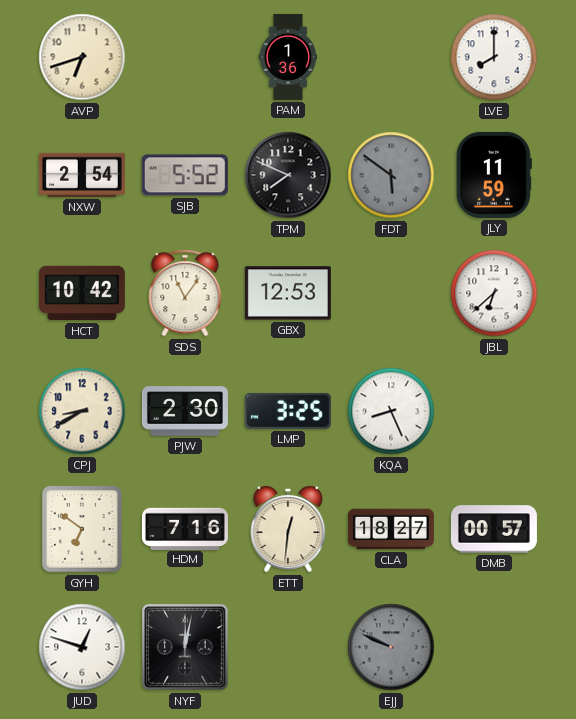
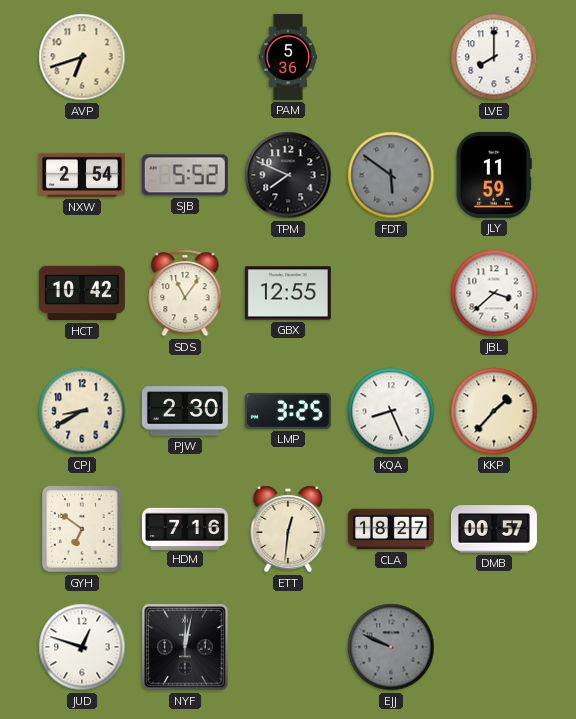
PAM: 1:36 -> 5:36 (288, 57)
GBX: 12:53 -> 12:55 (288, 293)
JBL: 6:38 -> 3:38 (494, 293)
KKP: none -> 1:37 (494, 411)
